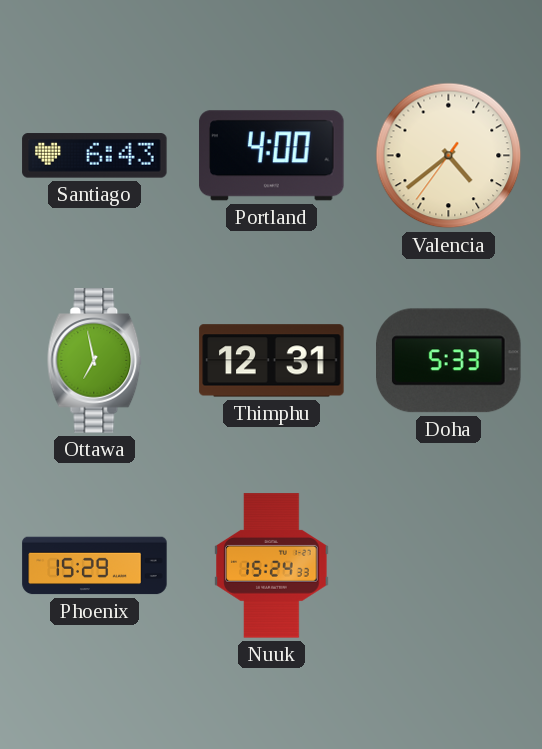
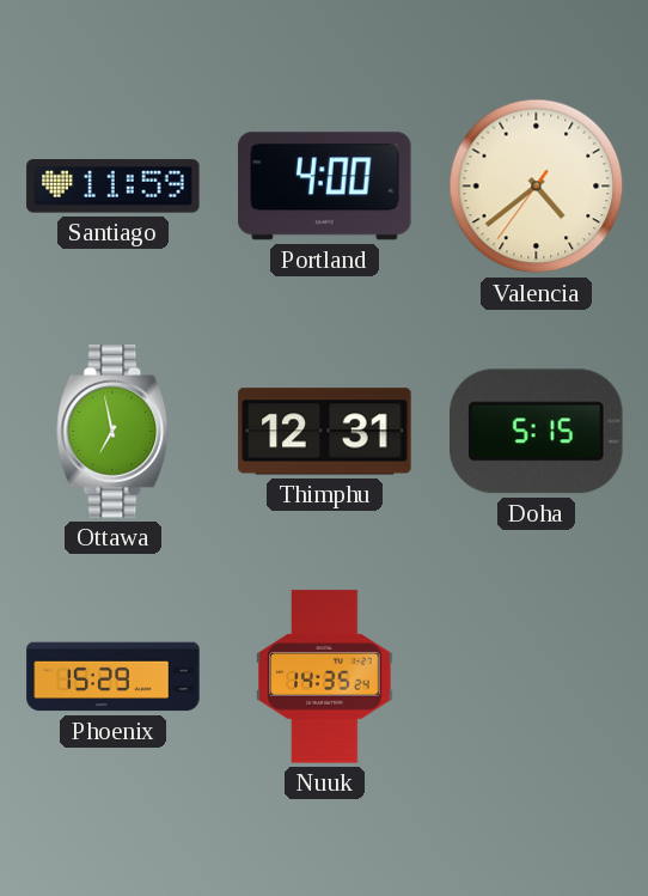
Santiago: 6:43 -> 11:59 (114, 187)
Doha: 5:33 -> 5:15 (537, 432)
Nuuk: 15:24 -> 14:35 (325, 677)
